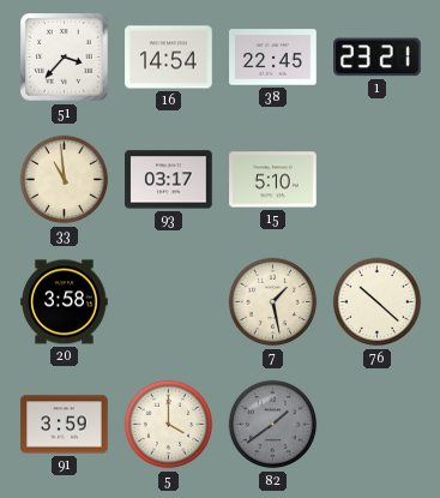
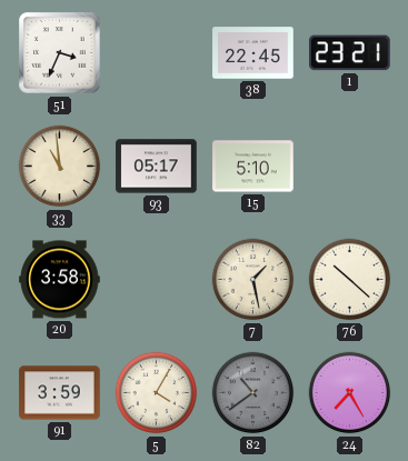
51: 3:37 -> 3:34 (60, 53)
16: 14:54 -> none (169, 58)
93: 03:17 -> 05:17 (157, 167)
5: 4:00 -> 4:05 (157, 393)
82: 1:39 -> 10:39 (253, 393)
24: none -> 7:25 (350, 393)
